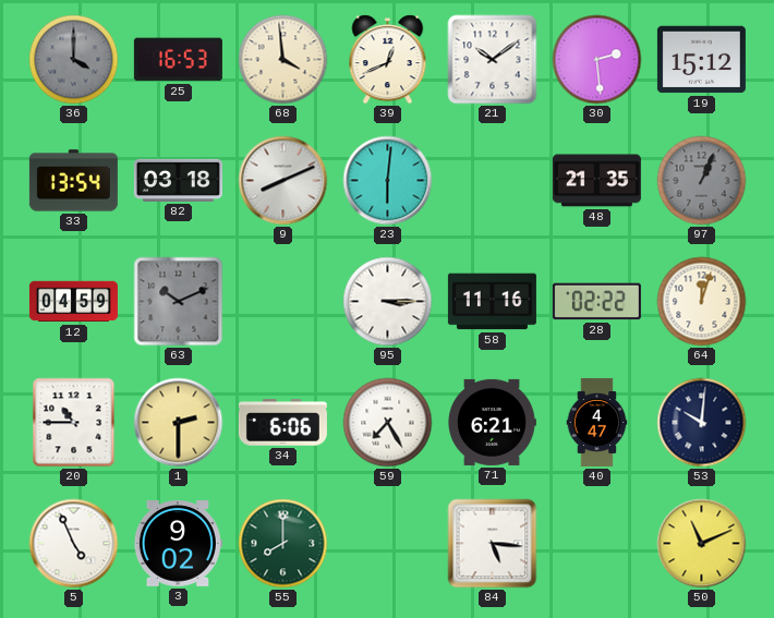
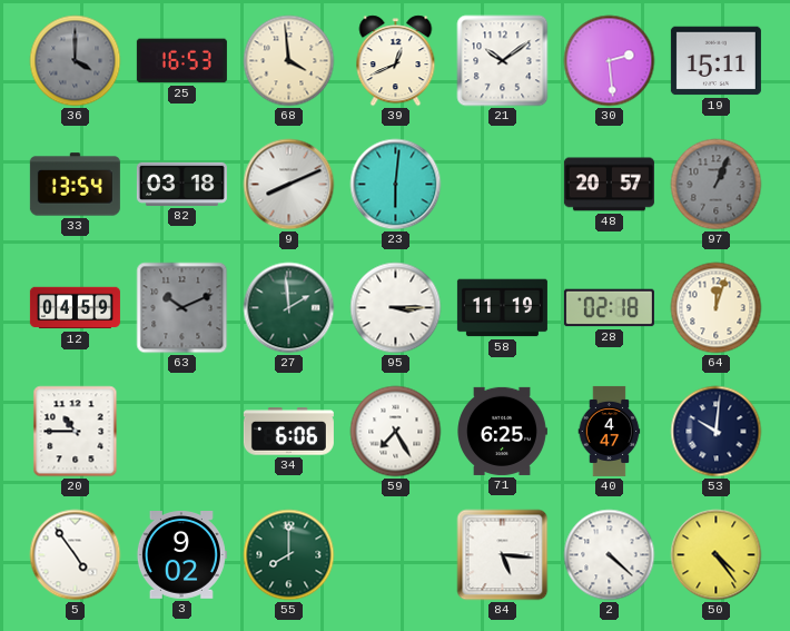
19: 15:12 -> 15:11 (715, 61)
48: 21:35 -> 20:57 (609, 185)
27: none -> 1:59 (289, 308)
58: 11:16 -> 11:19 (502, 308)
28: 02:22 -> 02:18 (609, 308)
1: 2:30 -> none (179, 423)
71: 6:21 -> 6:25 (502, 431)
5: 4:56 -> 4:54 (76, 555)
2: none -> 4:22 (610, 555)
50: 11:11 -> 4:24 (717, 555)
